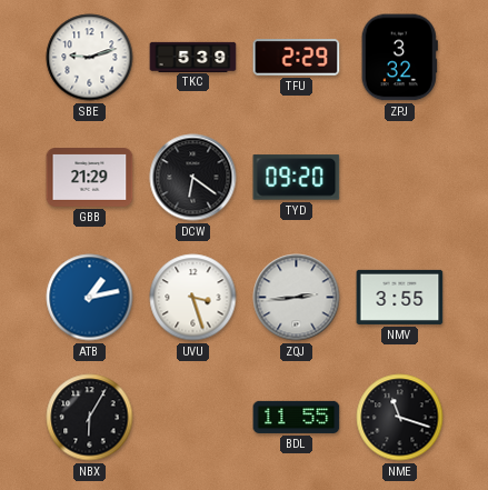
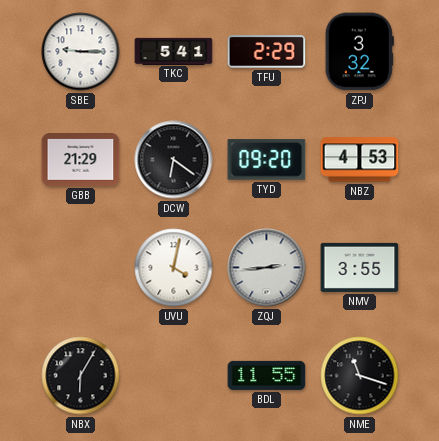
SBE: 9:12 -> 9:15 (81, 52)
TKC: 5:39 -> 5:41 (174, 51)
NBZ: none -> 4:53 (360, 160)
ATB: 1:13 -> none (90, 298)
UVU: 3:27 -> 4:02 (174, 268)
